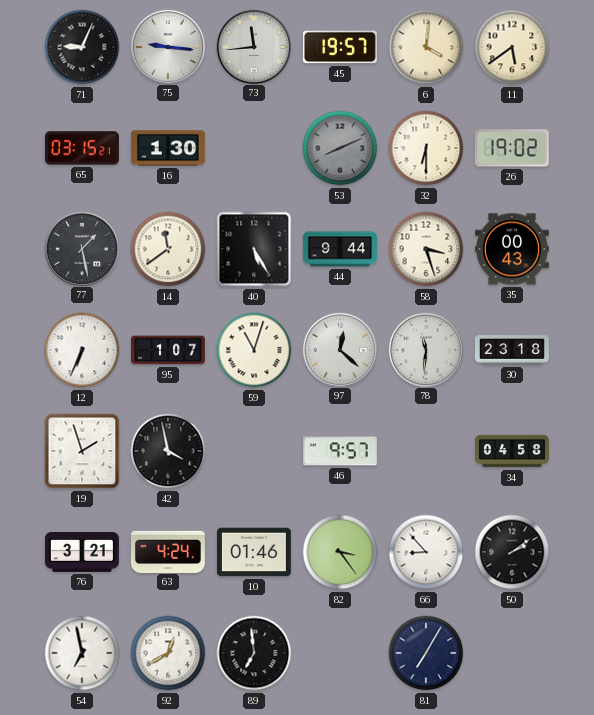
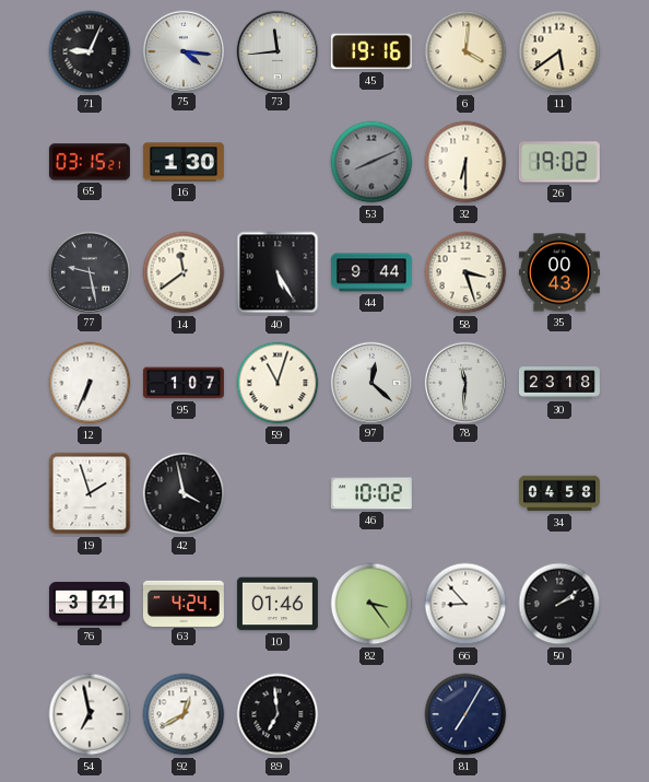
75: 9:16 -> 4:16 (182, 50)
45: 19:57 -> 19:16 (371, 51)
77: 1:28 -> 9:28 (88, 271)
46: 9:57 -> 10:02 (371, 493)
